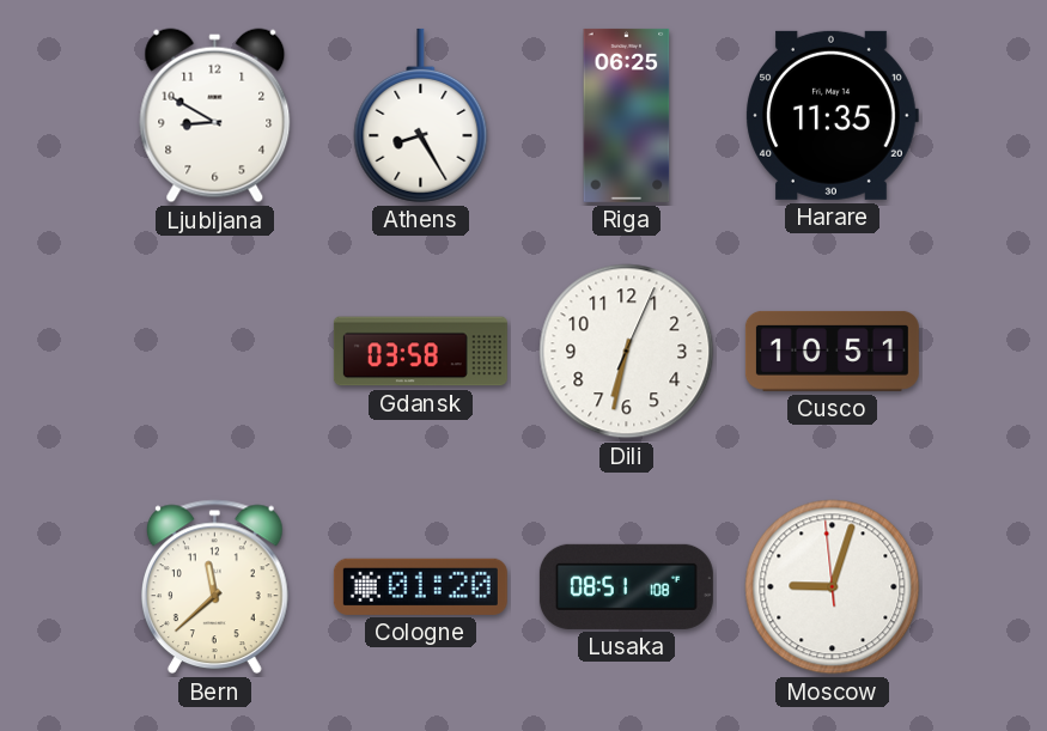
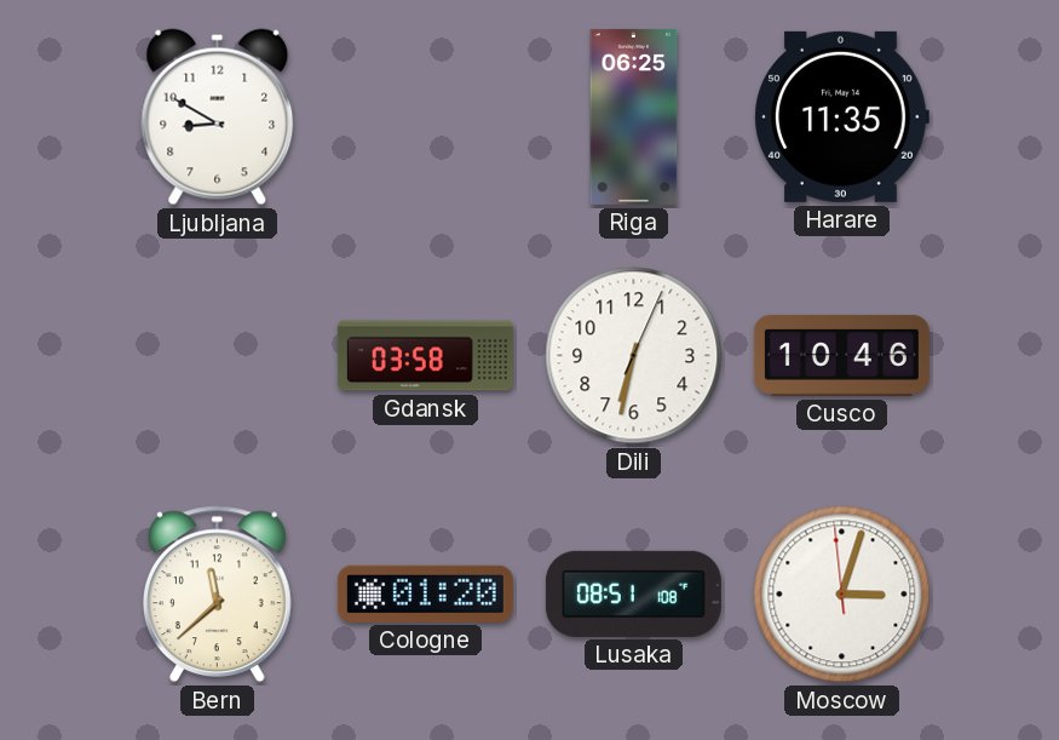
Athens: 8:25 -> none (421, 115)
Cusco: 10:51 -> 10:46 (841, 355)
Moscow: 9:02 -> 3:02 (842, 595)
